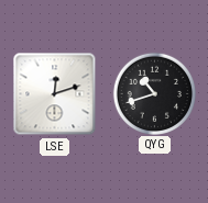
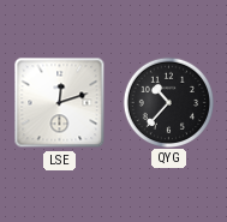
QYG: 10:42 -> 10:37 (168, 102)
